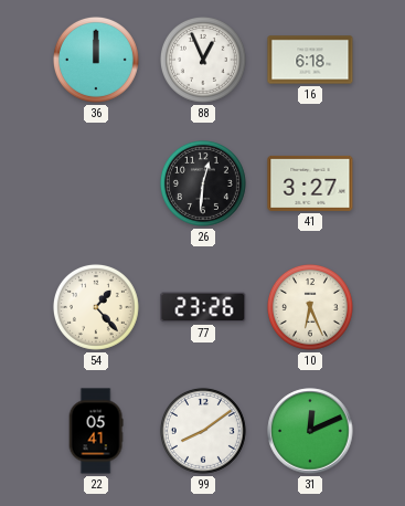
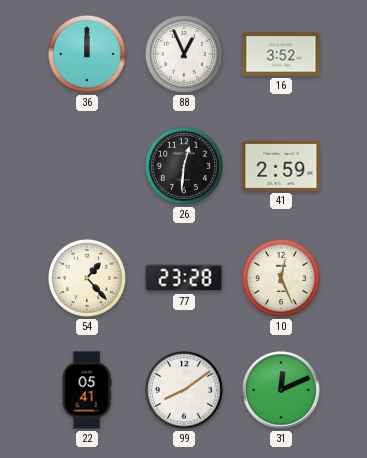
16: 6:18 -> 3:52 (281, 54)
41: 3:27 -> 2:59 (281, 166)
77: 23:26 -> 23:28 (184, 278)
10: 6:26 -> 12:26 (281, 278)
